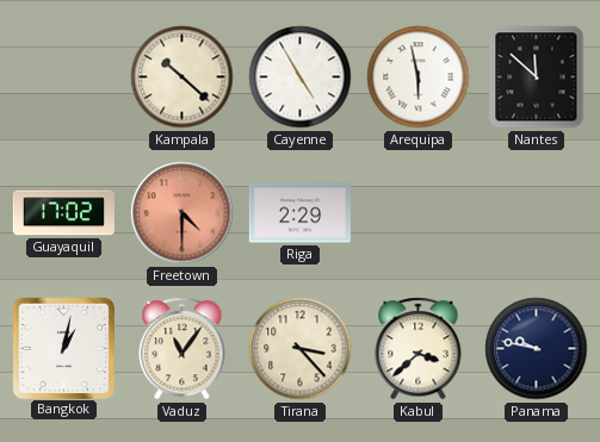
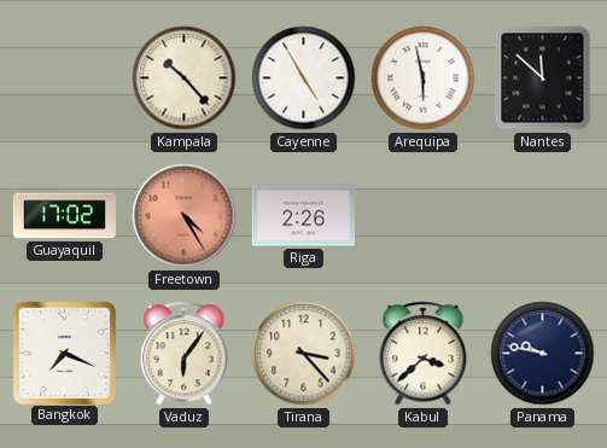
Kampala: 10:22 -> 10:23 (185, 78)
Freetown: 4:30 -> 4:25 (185, 216)
Riga: 2:29 -> 2:26 (303, 216)
Bangkok: 1:02 -> 7:19 (64, 353)
Vaduz: 11:06 -> 6:06 (185, 354)
